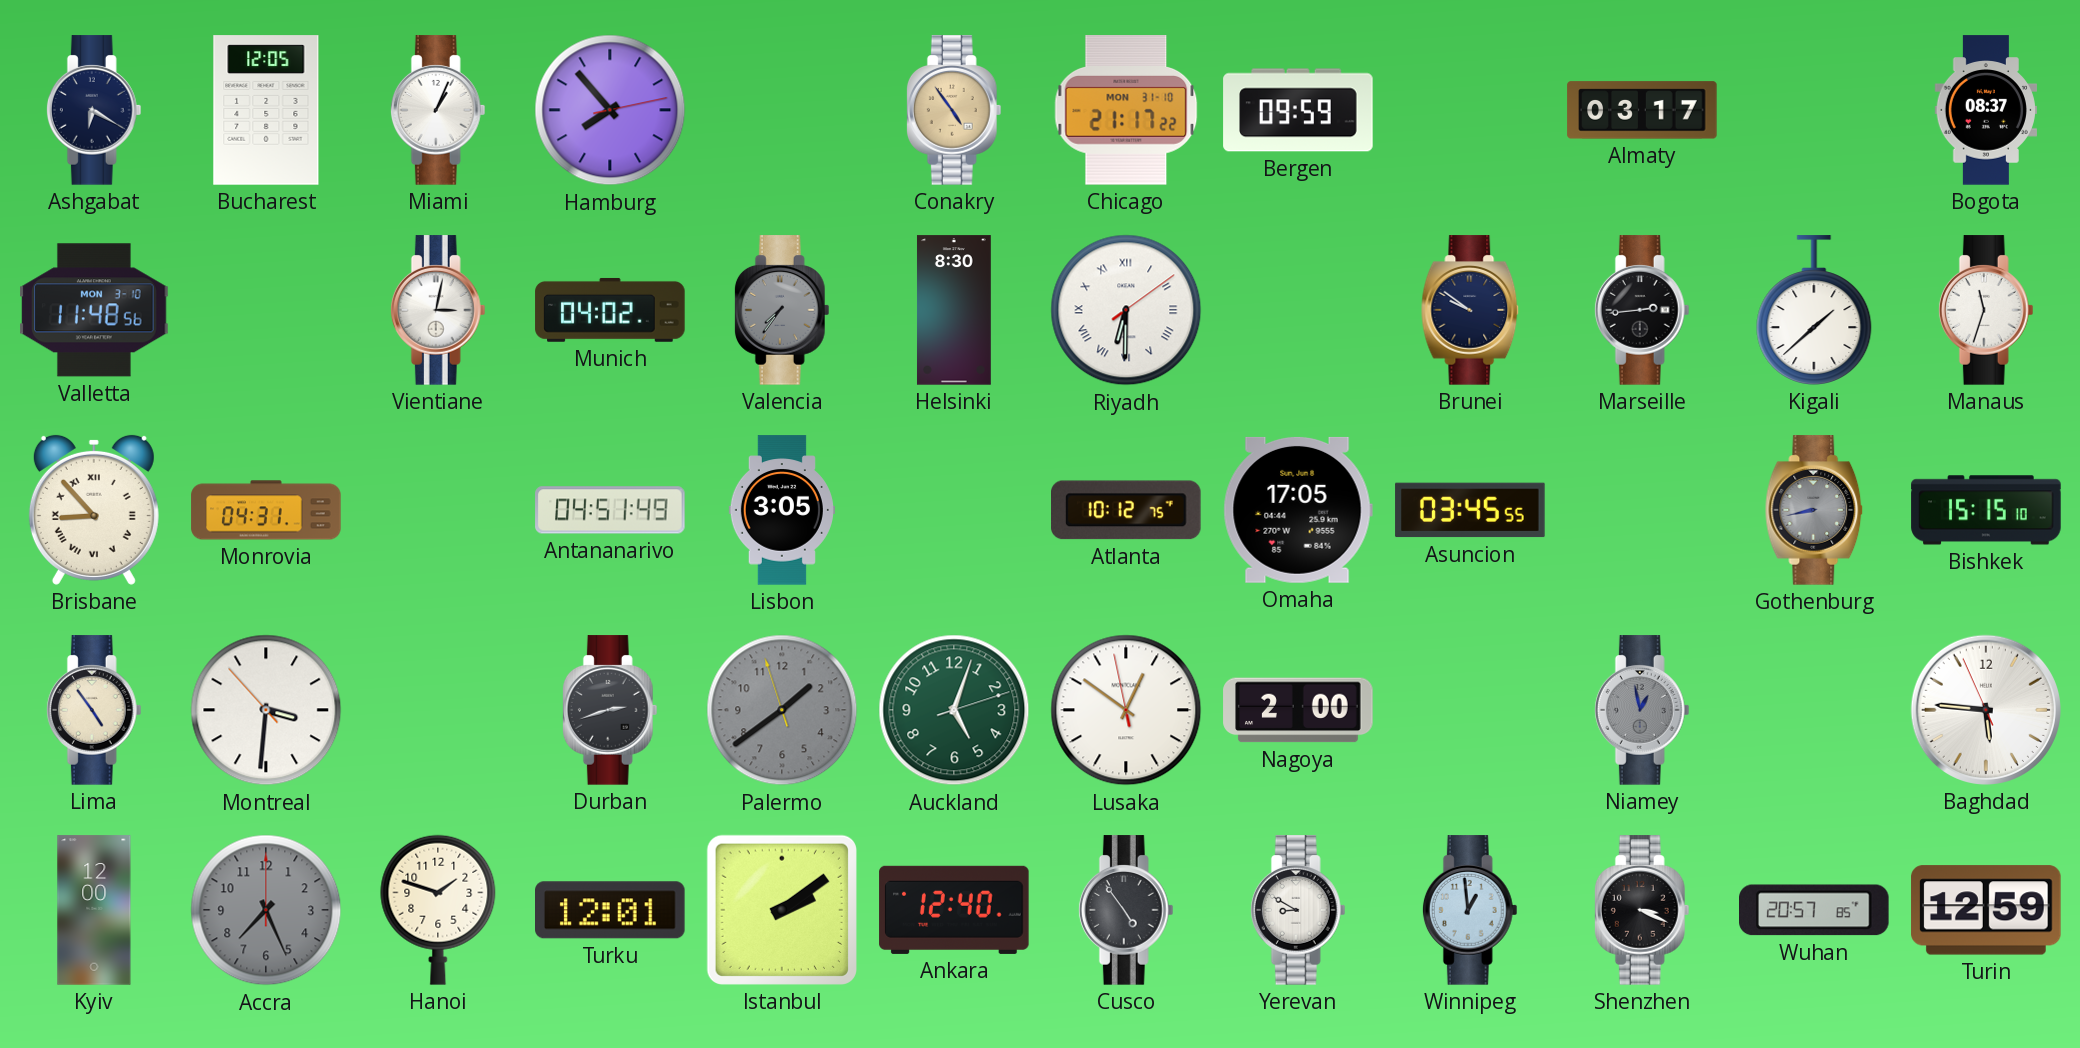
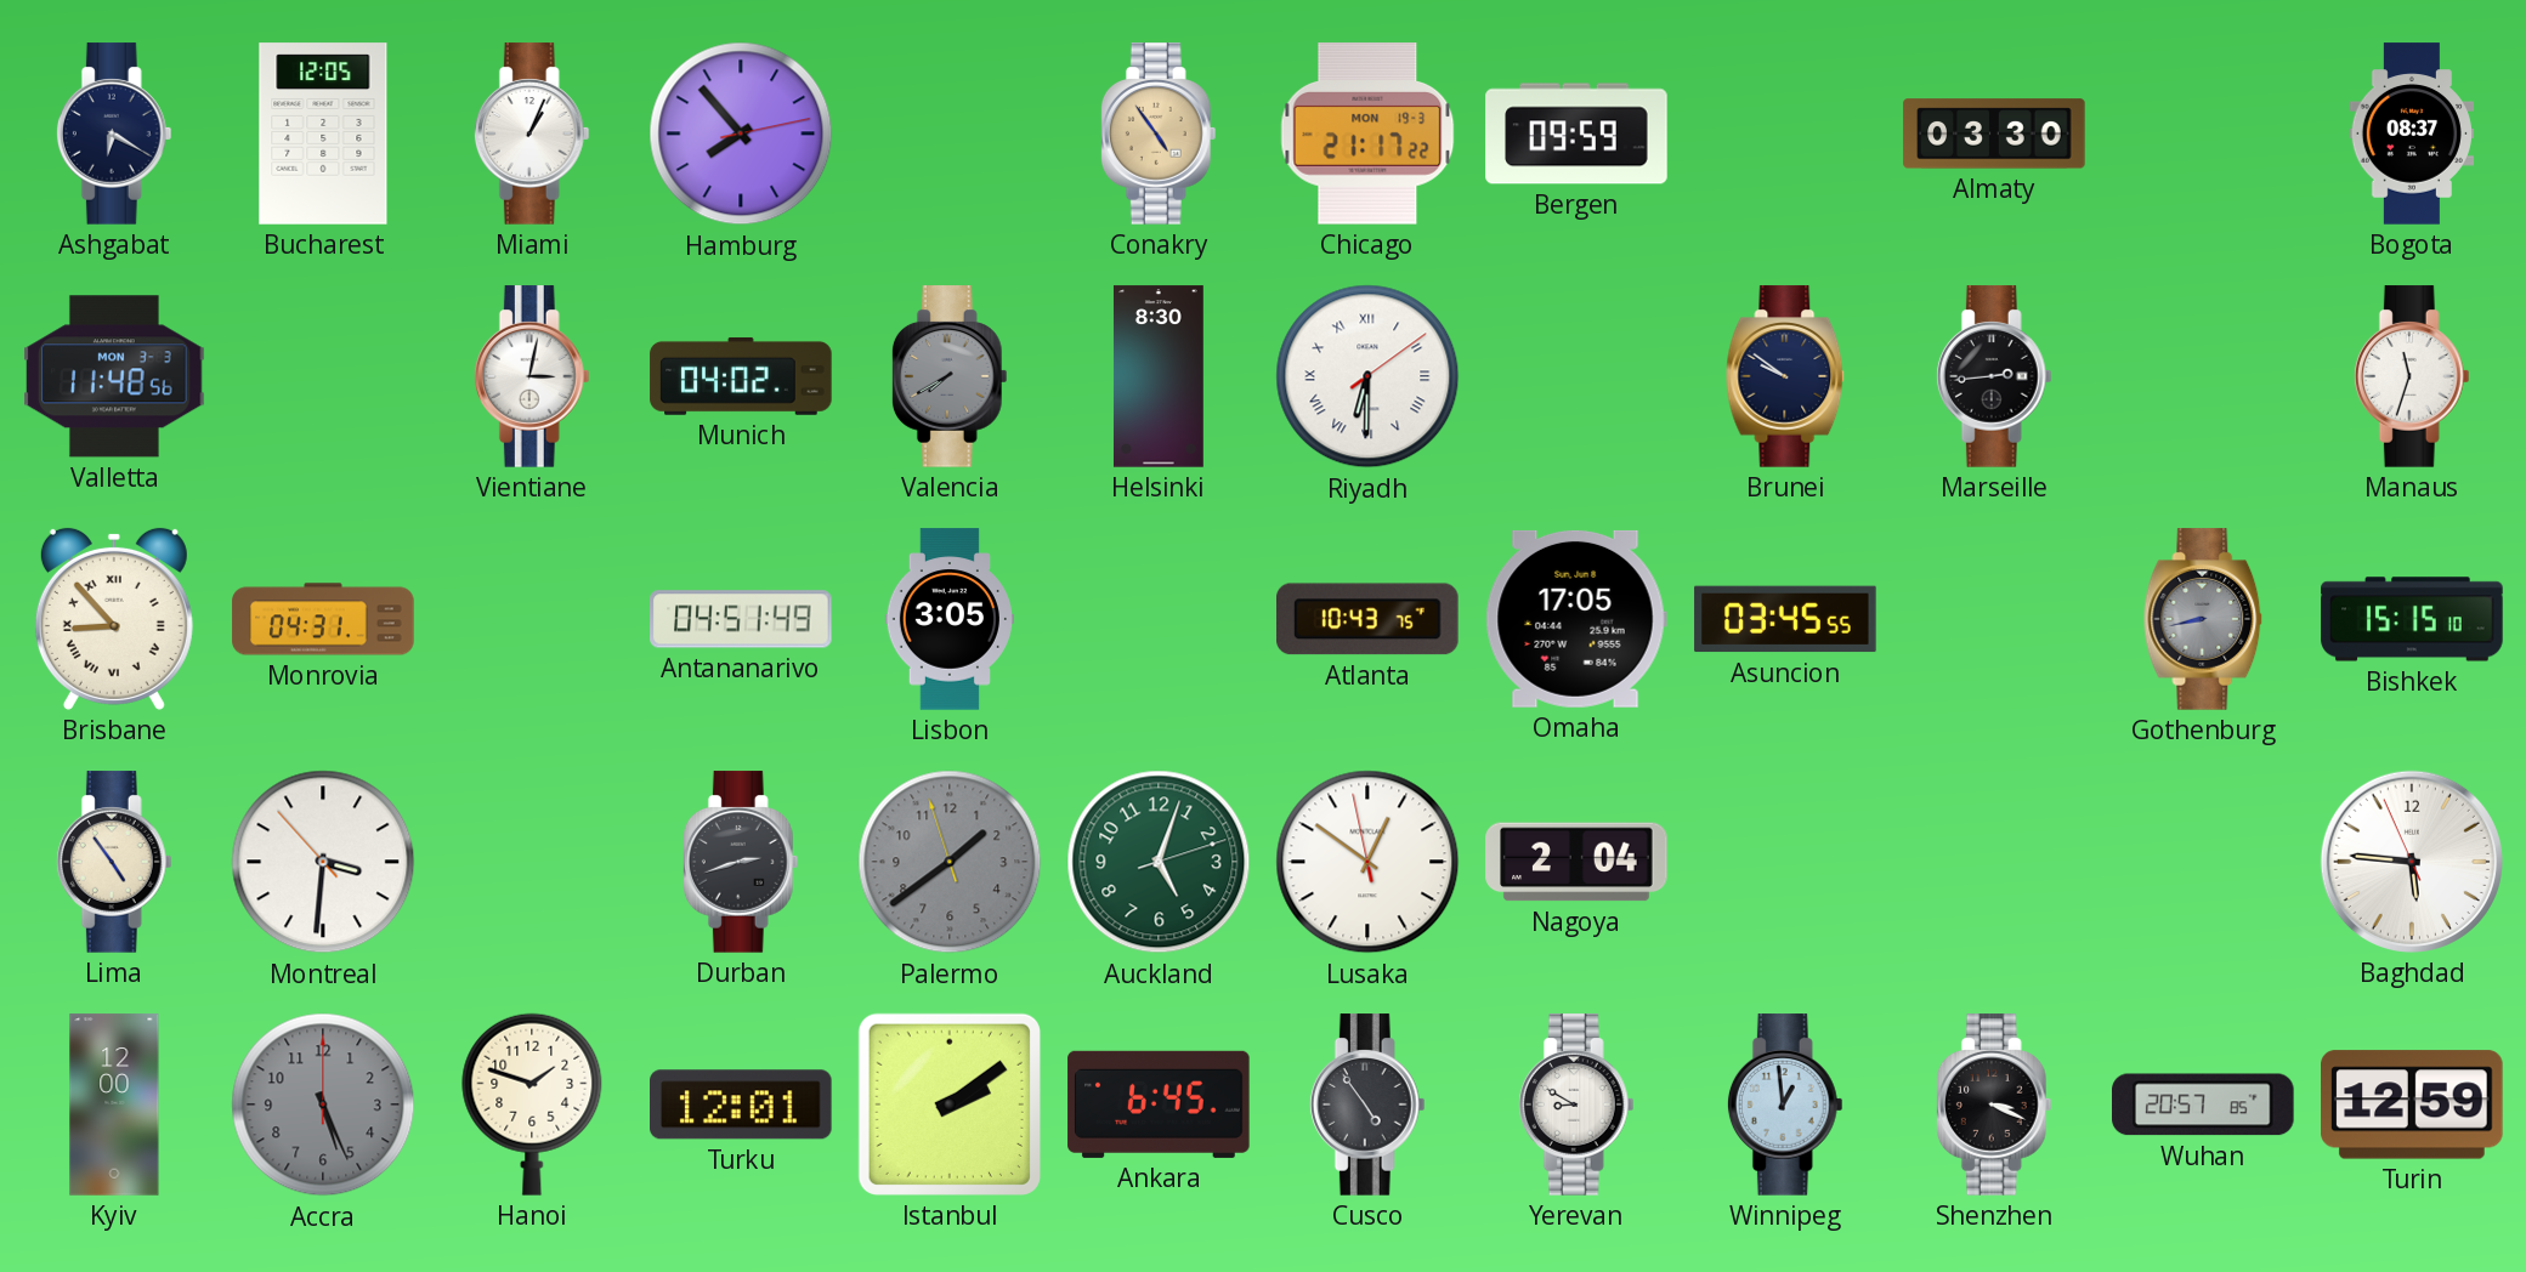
Chicago date: MON 31-10 -> MON 19-3 (1367, 134)
Almaty: 03:17 -> 03:30 (1994, 134)
Valletta date: MON 3-10 -> MON 3-3 (114, 376)
Valencia: 7:36 -> 7:40 (950, 376)
Kigali: 1:38 -> none (1814, 310)
Atlanta: 10:12 -> 10:43 (1369, 619)
Nagoya: 2:00 -> 2:04 (1576, 862)
Niamey: 12:58 -> none (1642, 710)
Accra: 7:26 -> 5:26 (323, 1105)
Ankara: 12:40 -> 6:45 (1159, 1105)
